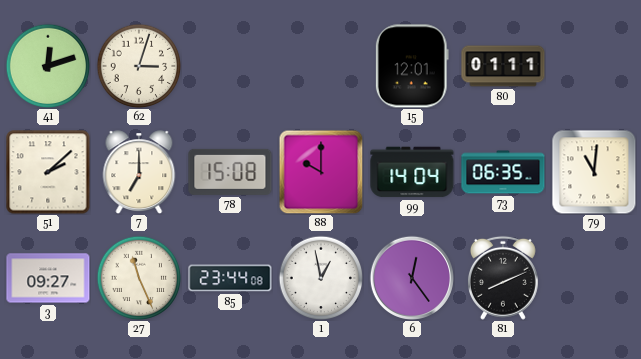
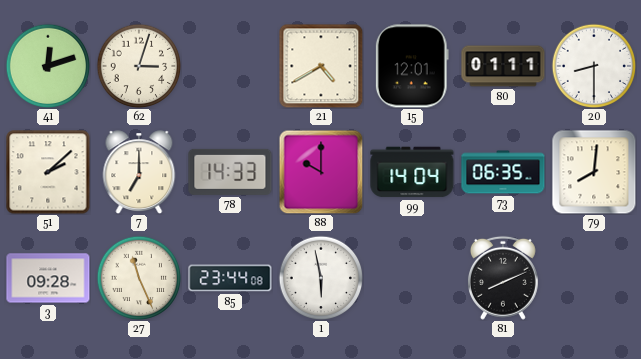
21: none -> 4:40 (321, 66)
20: none -> 8:30 (594, 66)
78: 15:08 -> 14:33 (230, 172)
79: 11:01 -> 8:01 (594, 172)
3: 09:27 -> 09:28 (48, 278)
1: 12:58 -> 5:58 (321, 278)
6: 12:24 -> none (412, 278)
